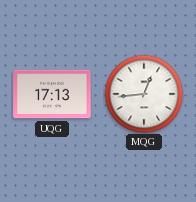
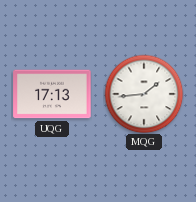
MQG: 12:44 -> 1:44 (144, 94)
